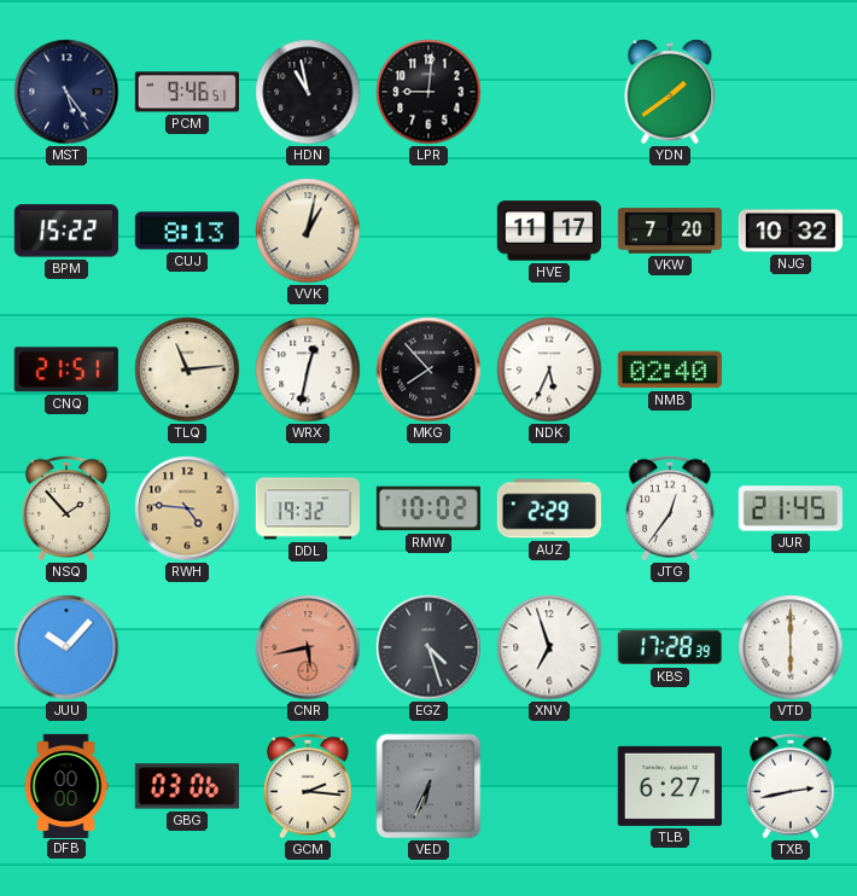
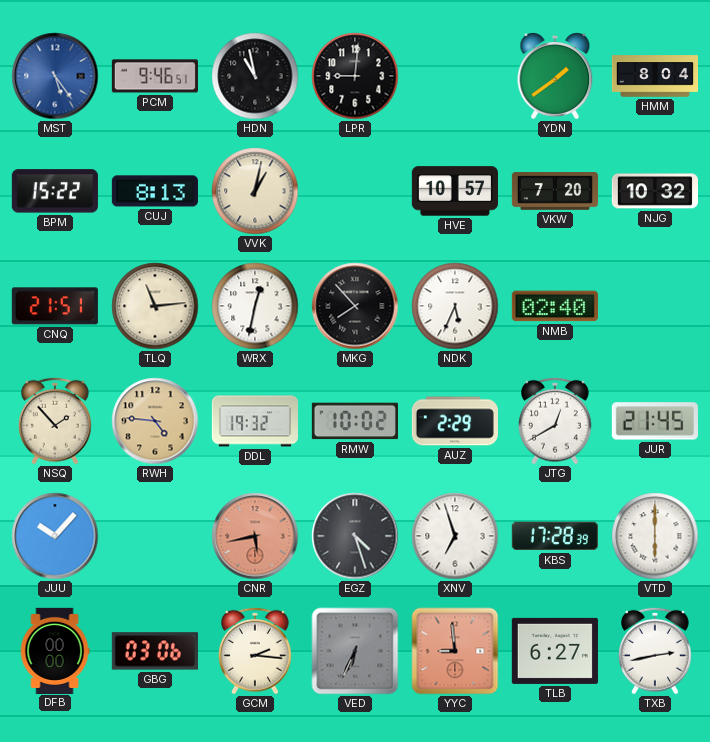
MST dial: navy -> blue (55, 76)
HMM: none -> 8:04 (654, 76)
HVE: 11:17 -> 10:57 (455, 191)
JTG: 12:36 -> 12:40 (556, 421)
YYC: none -> 8:59 (455, 651)
